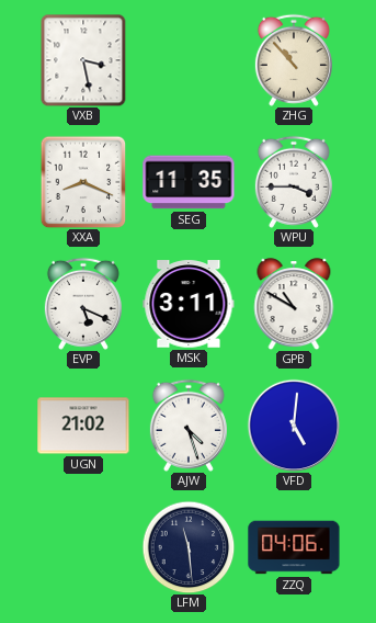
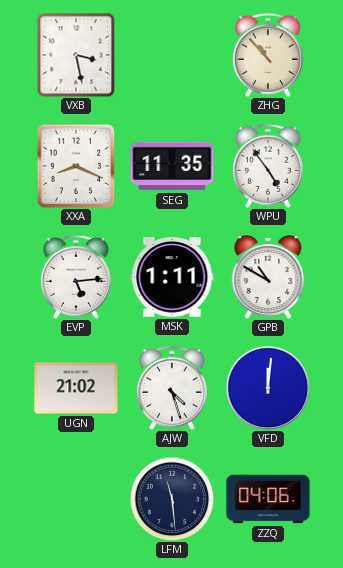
WPU: 3:45 -> 4:54 (268, 166)
EVP: 5:19 -> 5:14 (76, 277)
MSK: 3:11 -> 1:11 (172, 277)
VFD: 5:01 -> 12:01 (268, 388)
